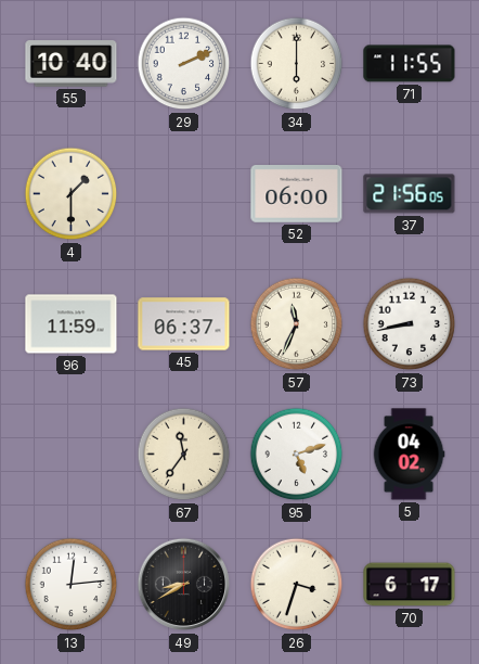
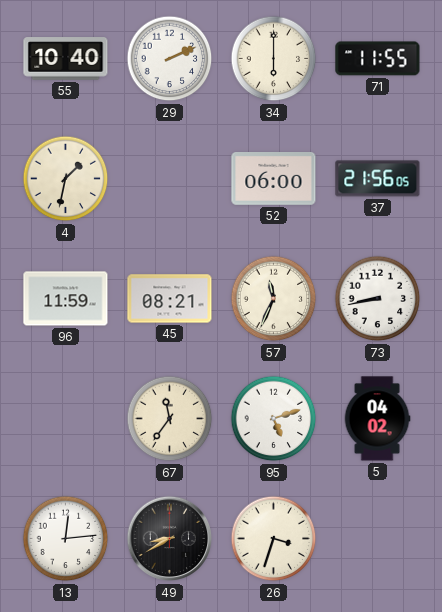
4: 1:30 -> 1:32 (66, 179)
45: 06:37 -> 08:21 (170, 299)
70: 6:17 -> none (410, 585)
